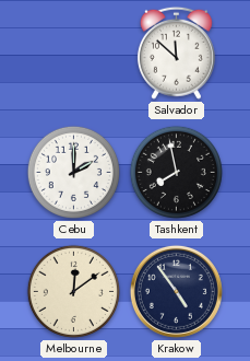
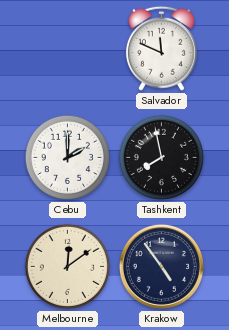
Salvador: 11:52 -> 11:49 (161, 48)
